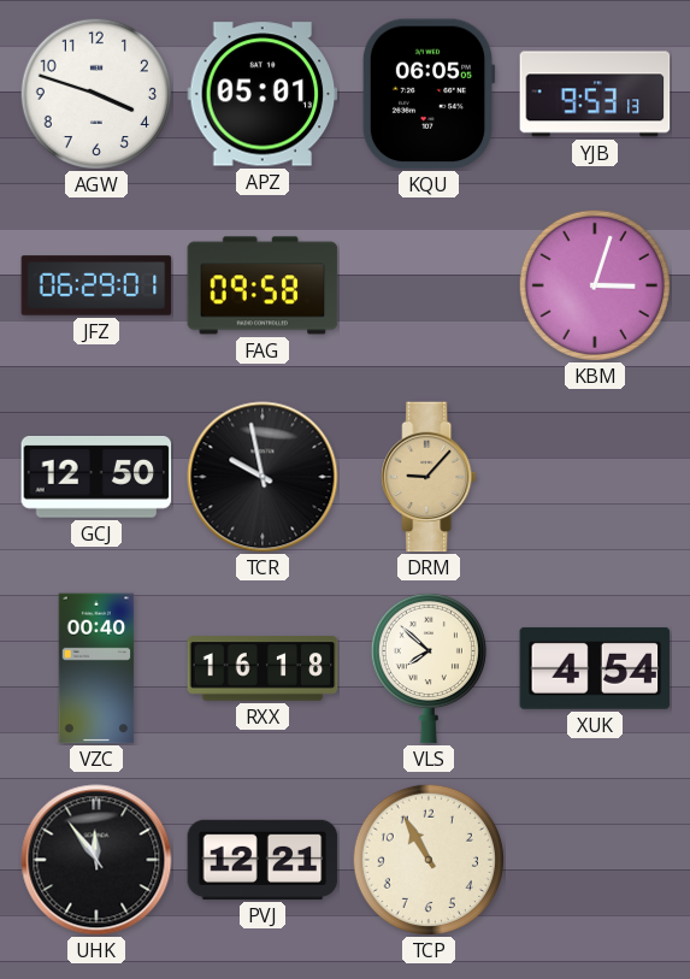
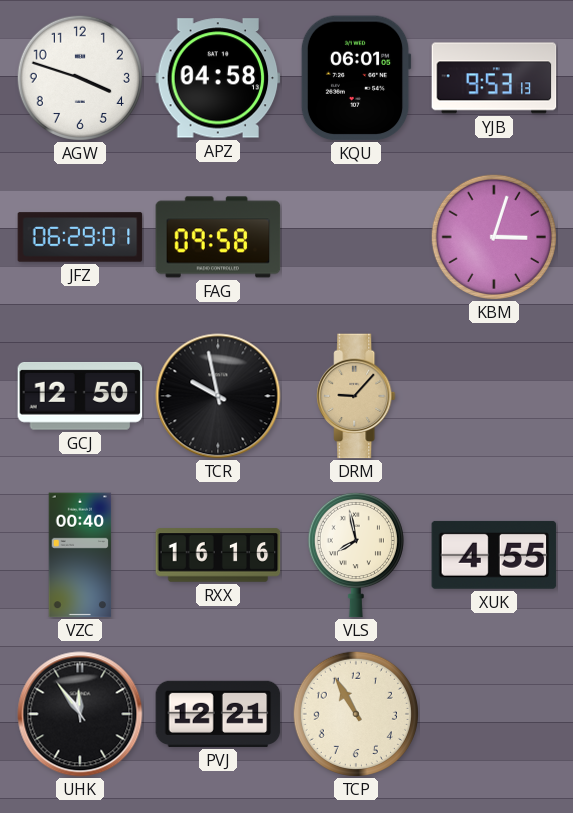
APZ: 05:01 -> 04:58 (218, 78)
KQU: 06:05 -> 06:01 (356, 78)
RXX: 16:18 -> 16:16 (218, 555)
VLS: 7:52 -> 7:58 (356, 555)
XUK: 4:54 -> 4:55 (494, 555)
